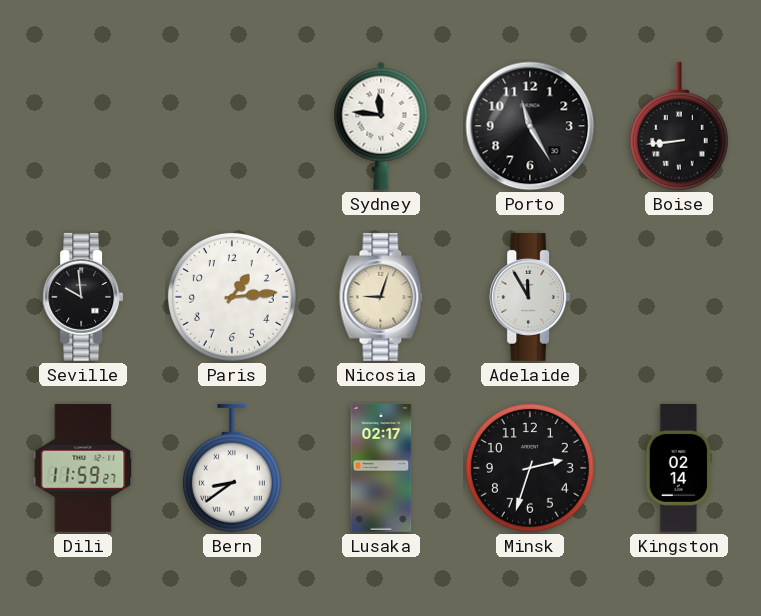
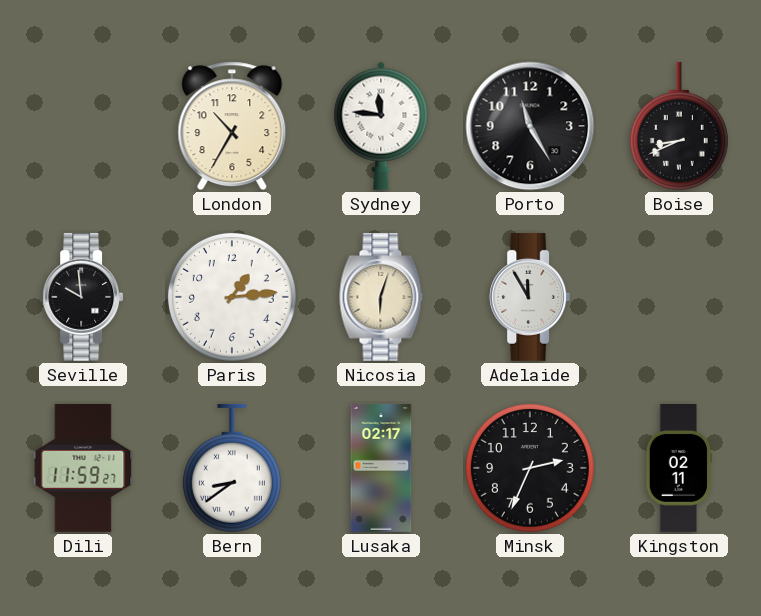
London: none -> 10:35 (232, 126)
Boise: 8:44 -> 8:41 (679, 126)
Nicosia: 9:03 -> 6:03 (381, 297)
Minsk: 2:33 -> 2:34 (530, 468)
Kingston: 02:14 -> 02:11 (679, 468)
